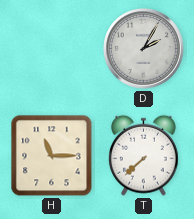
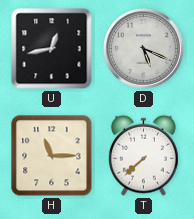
U: none -> 12:43 (52, 49)
D: 2:05 -> 5:19 (144, 49)
